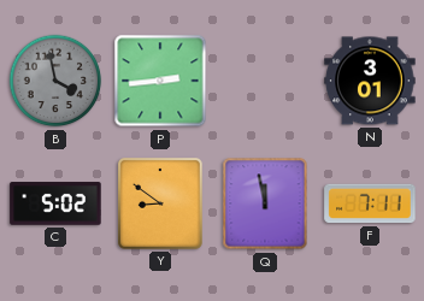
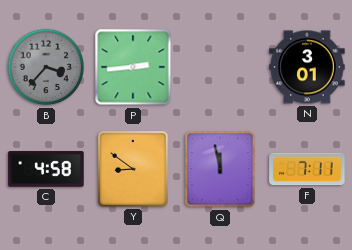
B: 3:58 -> 3:37 (46, 67)
C: 5:02 -> 4:58 (46, 169)
